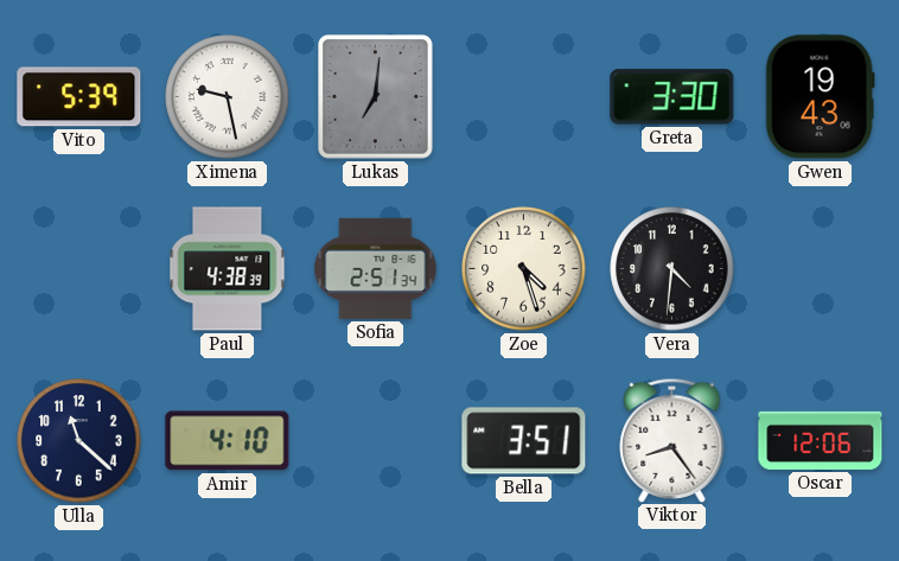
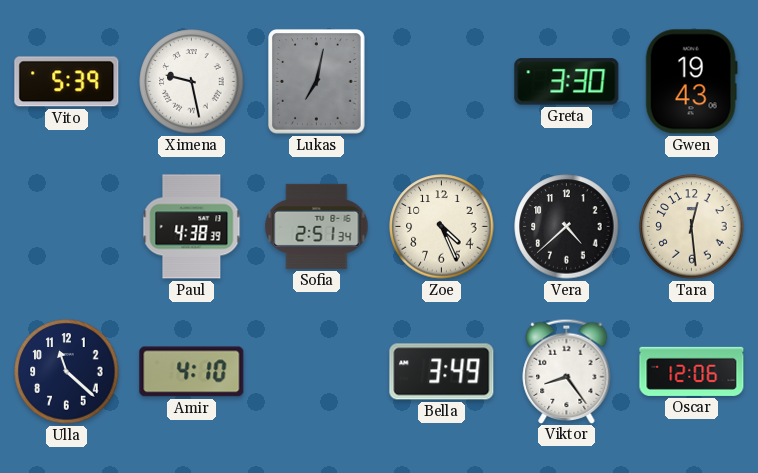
Lukas: 7:01 -> 7:02 (317, 82)
Zoe: 4:27 -> 4:26 (442, 227)
Vera: 4:31 -> 4:38 (567, 227)
Tara: none -> 12:29 (692, 227)
Bella: 3:51 -> 3:49 (442, 372)
